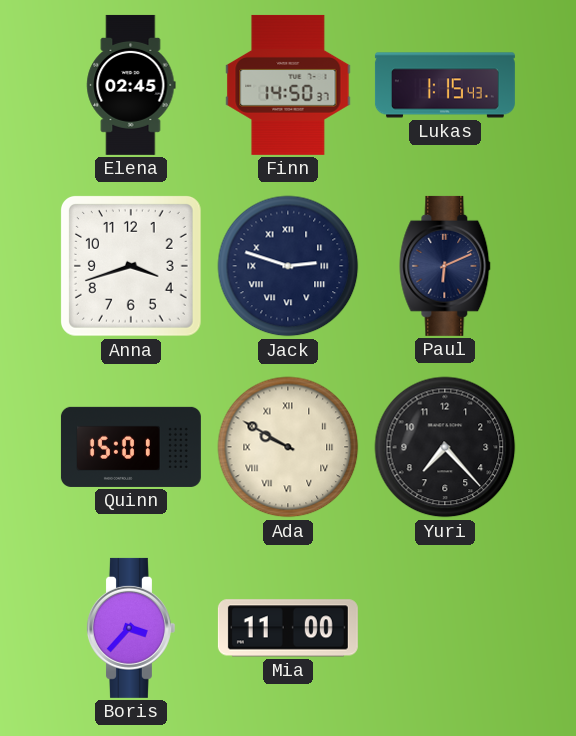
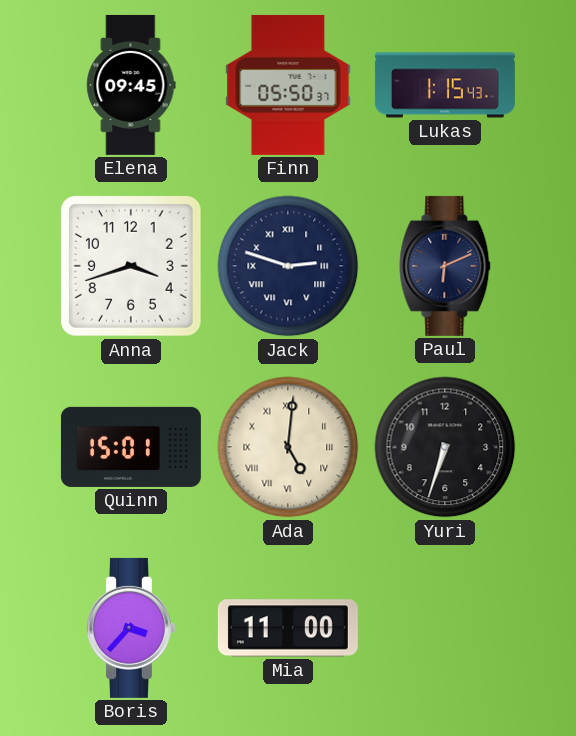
Elena: 02:45 -> 09:45 (131, 85)
Finn: 14:50 -> 05:50 (288, 85)
Ada: 9:50 -> 5:01 (288, 447)
Yuri: 7:23 -> 6:33 (445, 447)
